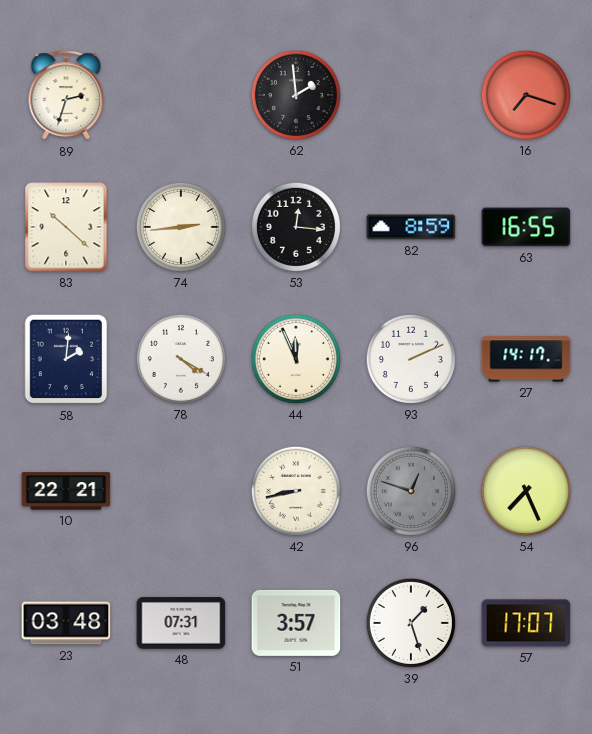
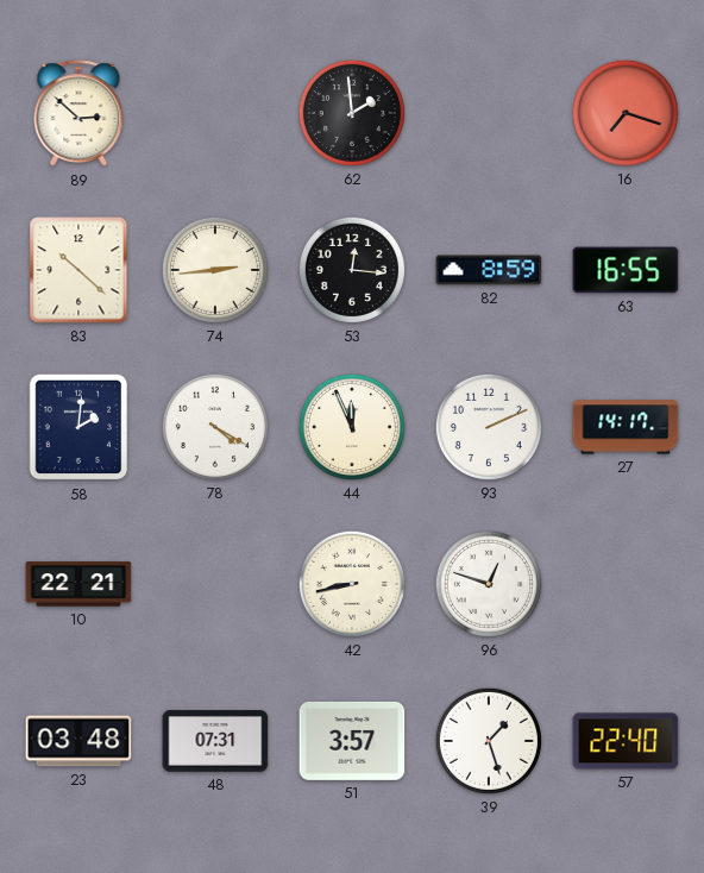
89: 2:33 -> 2:52 (78, 114)
96 dial: grey -> white (489, 584)
54: 7:26 -> none (526, 491)
57: 17:07 -> 22:40 (626, 741)
